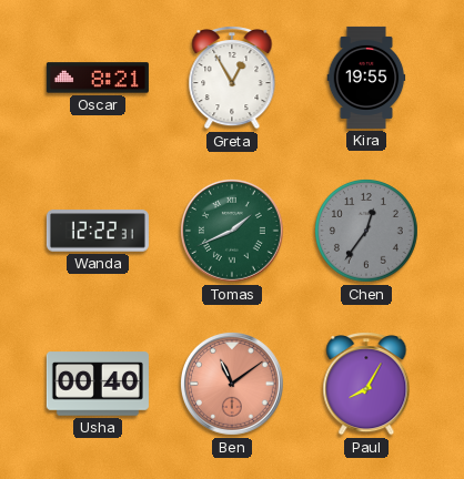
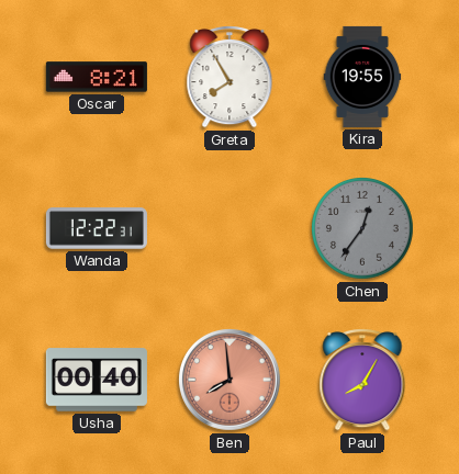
Greta: 12:55 -> 7:55 (229, 78)
Tomas: 1:41 -> none (232, 231)
Ben: 11:09 -> 7:59 (229, 380)
